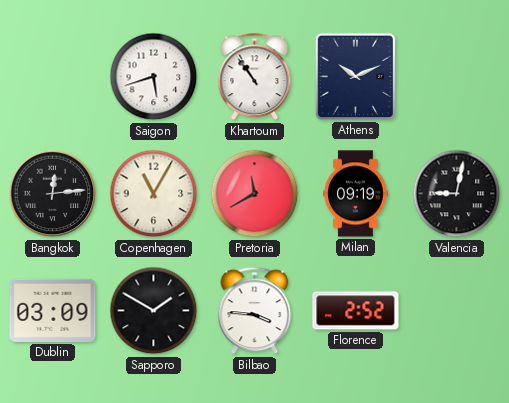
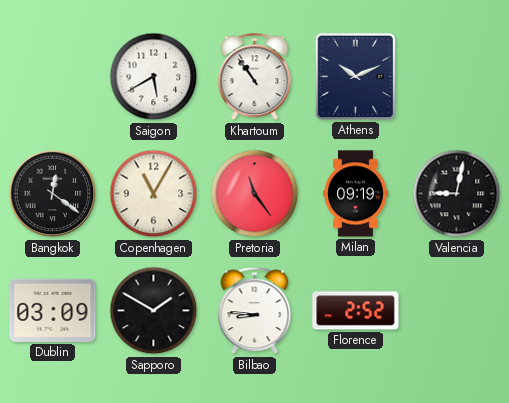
Saigon: 5:42 -> 5:40 (154, 77)
Bangkok: 12:14 -> 12:21 (53, 194)
Pretoria: 11:40 -> 11:24 (255, 194)
Bilbao: 3:46 -> 8:46 (255, 311)
